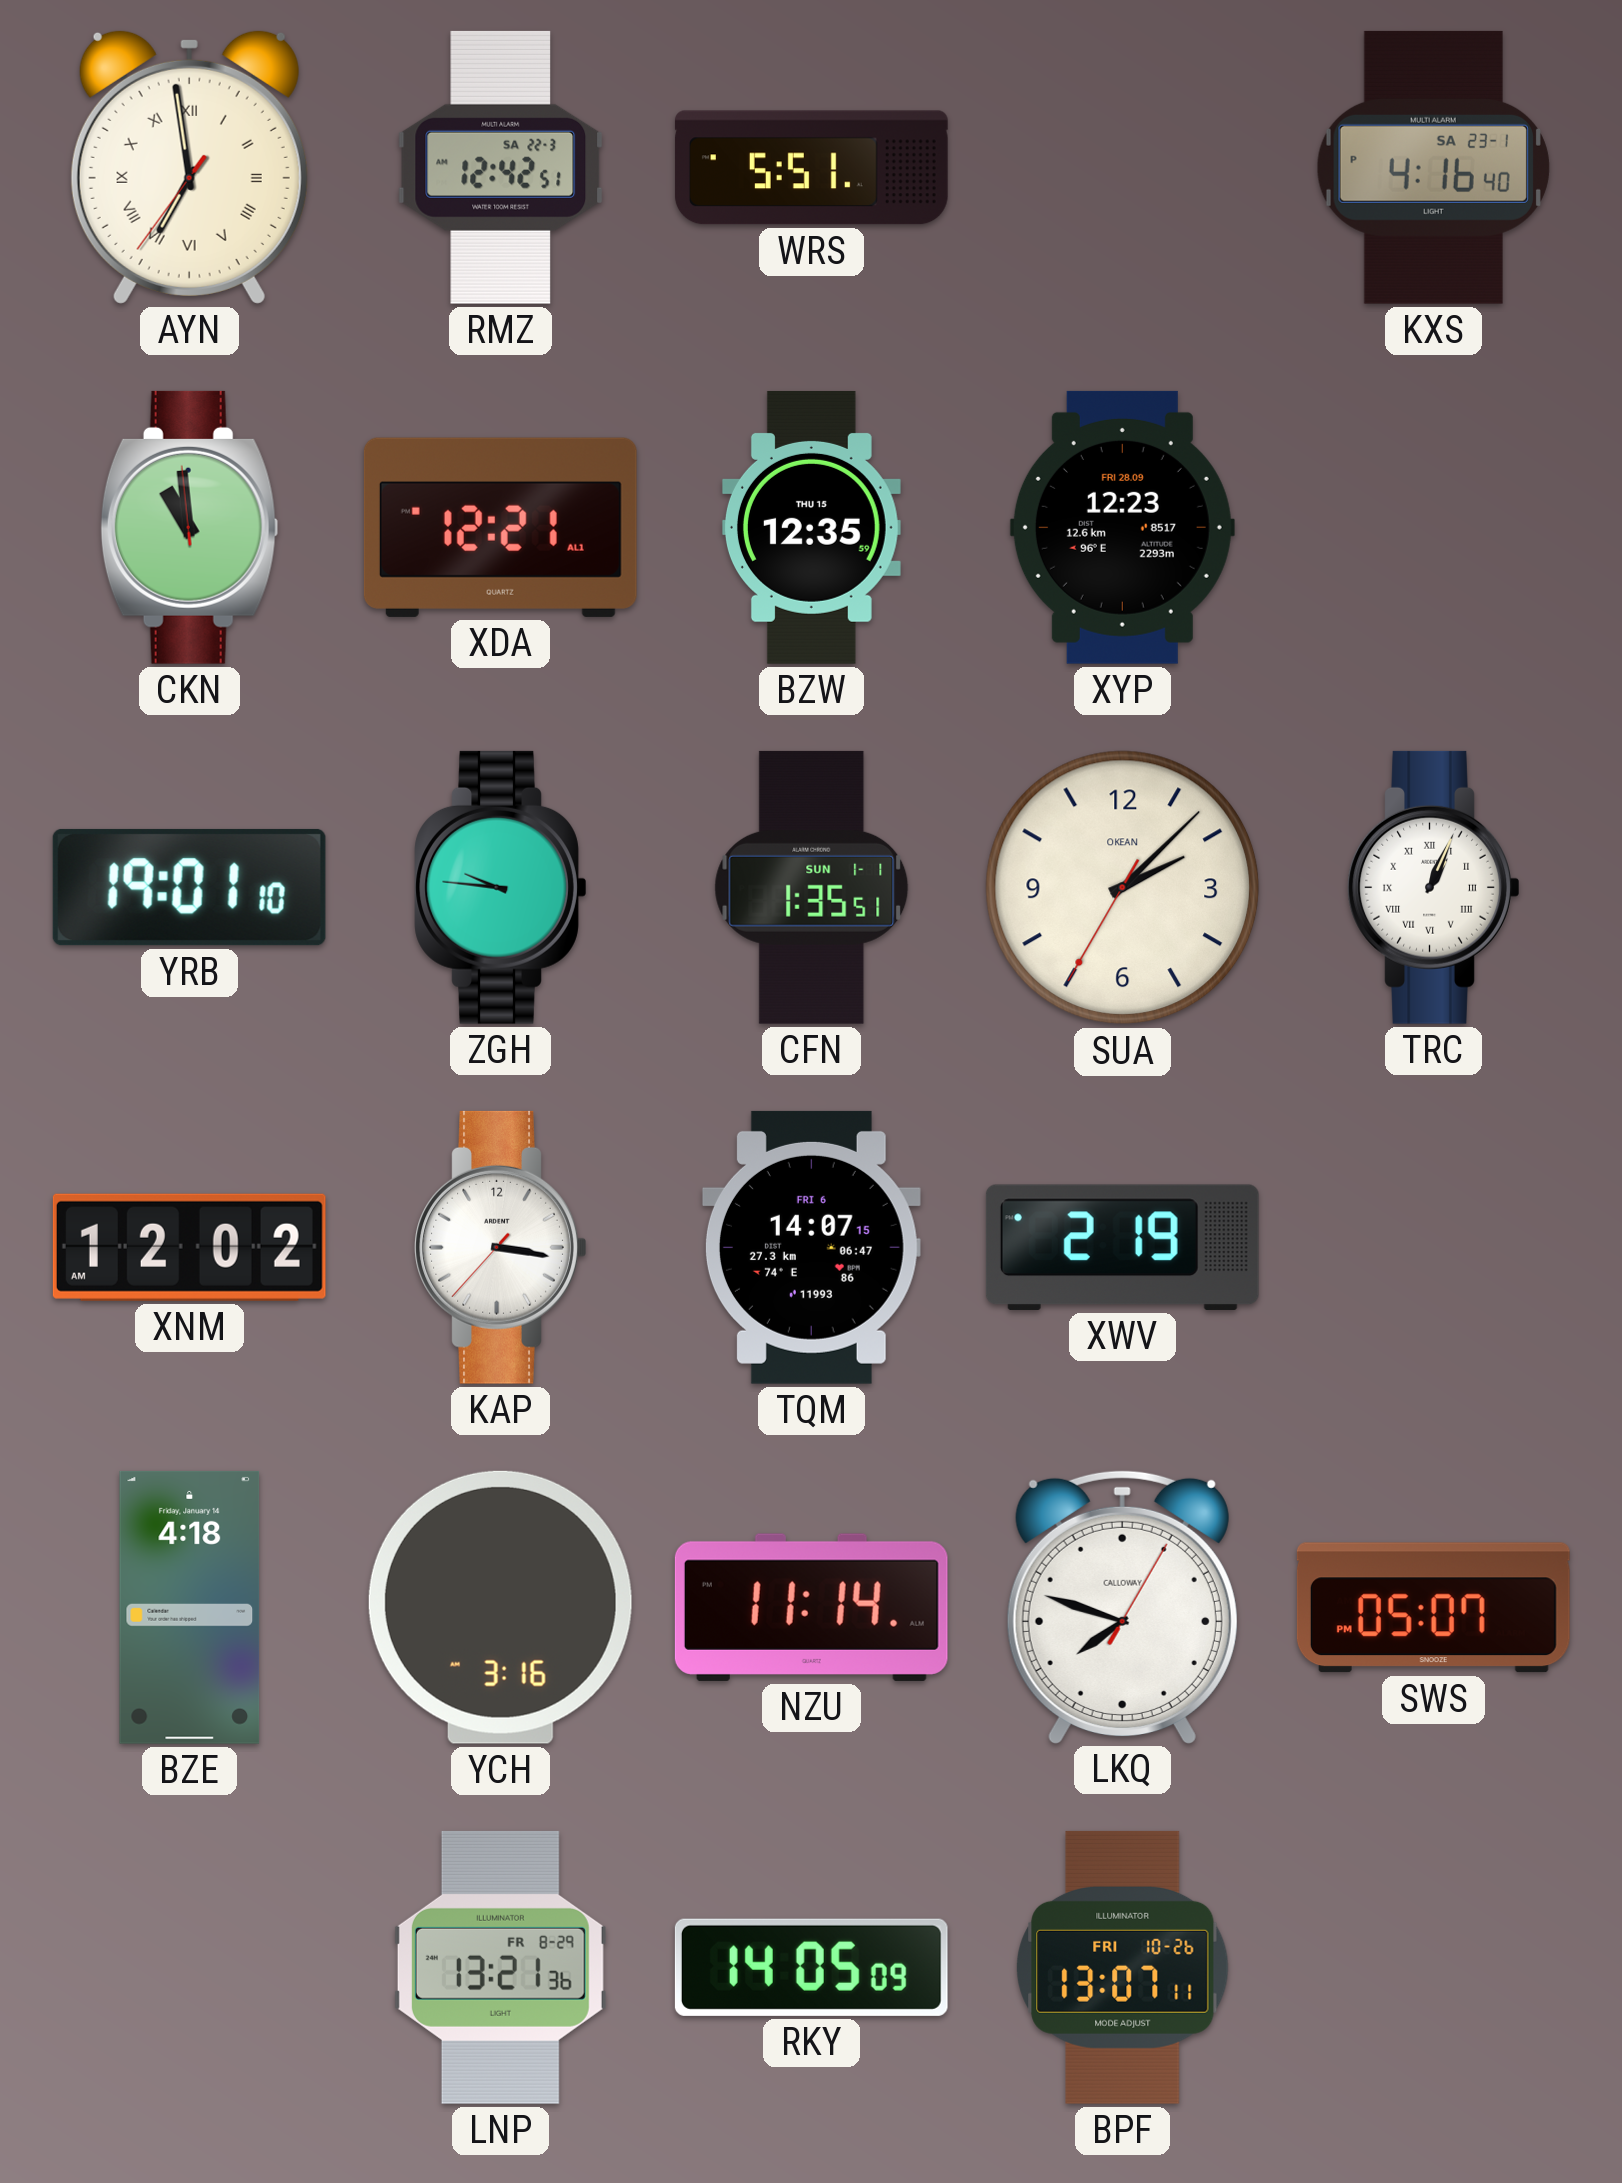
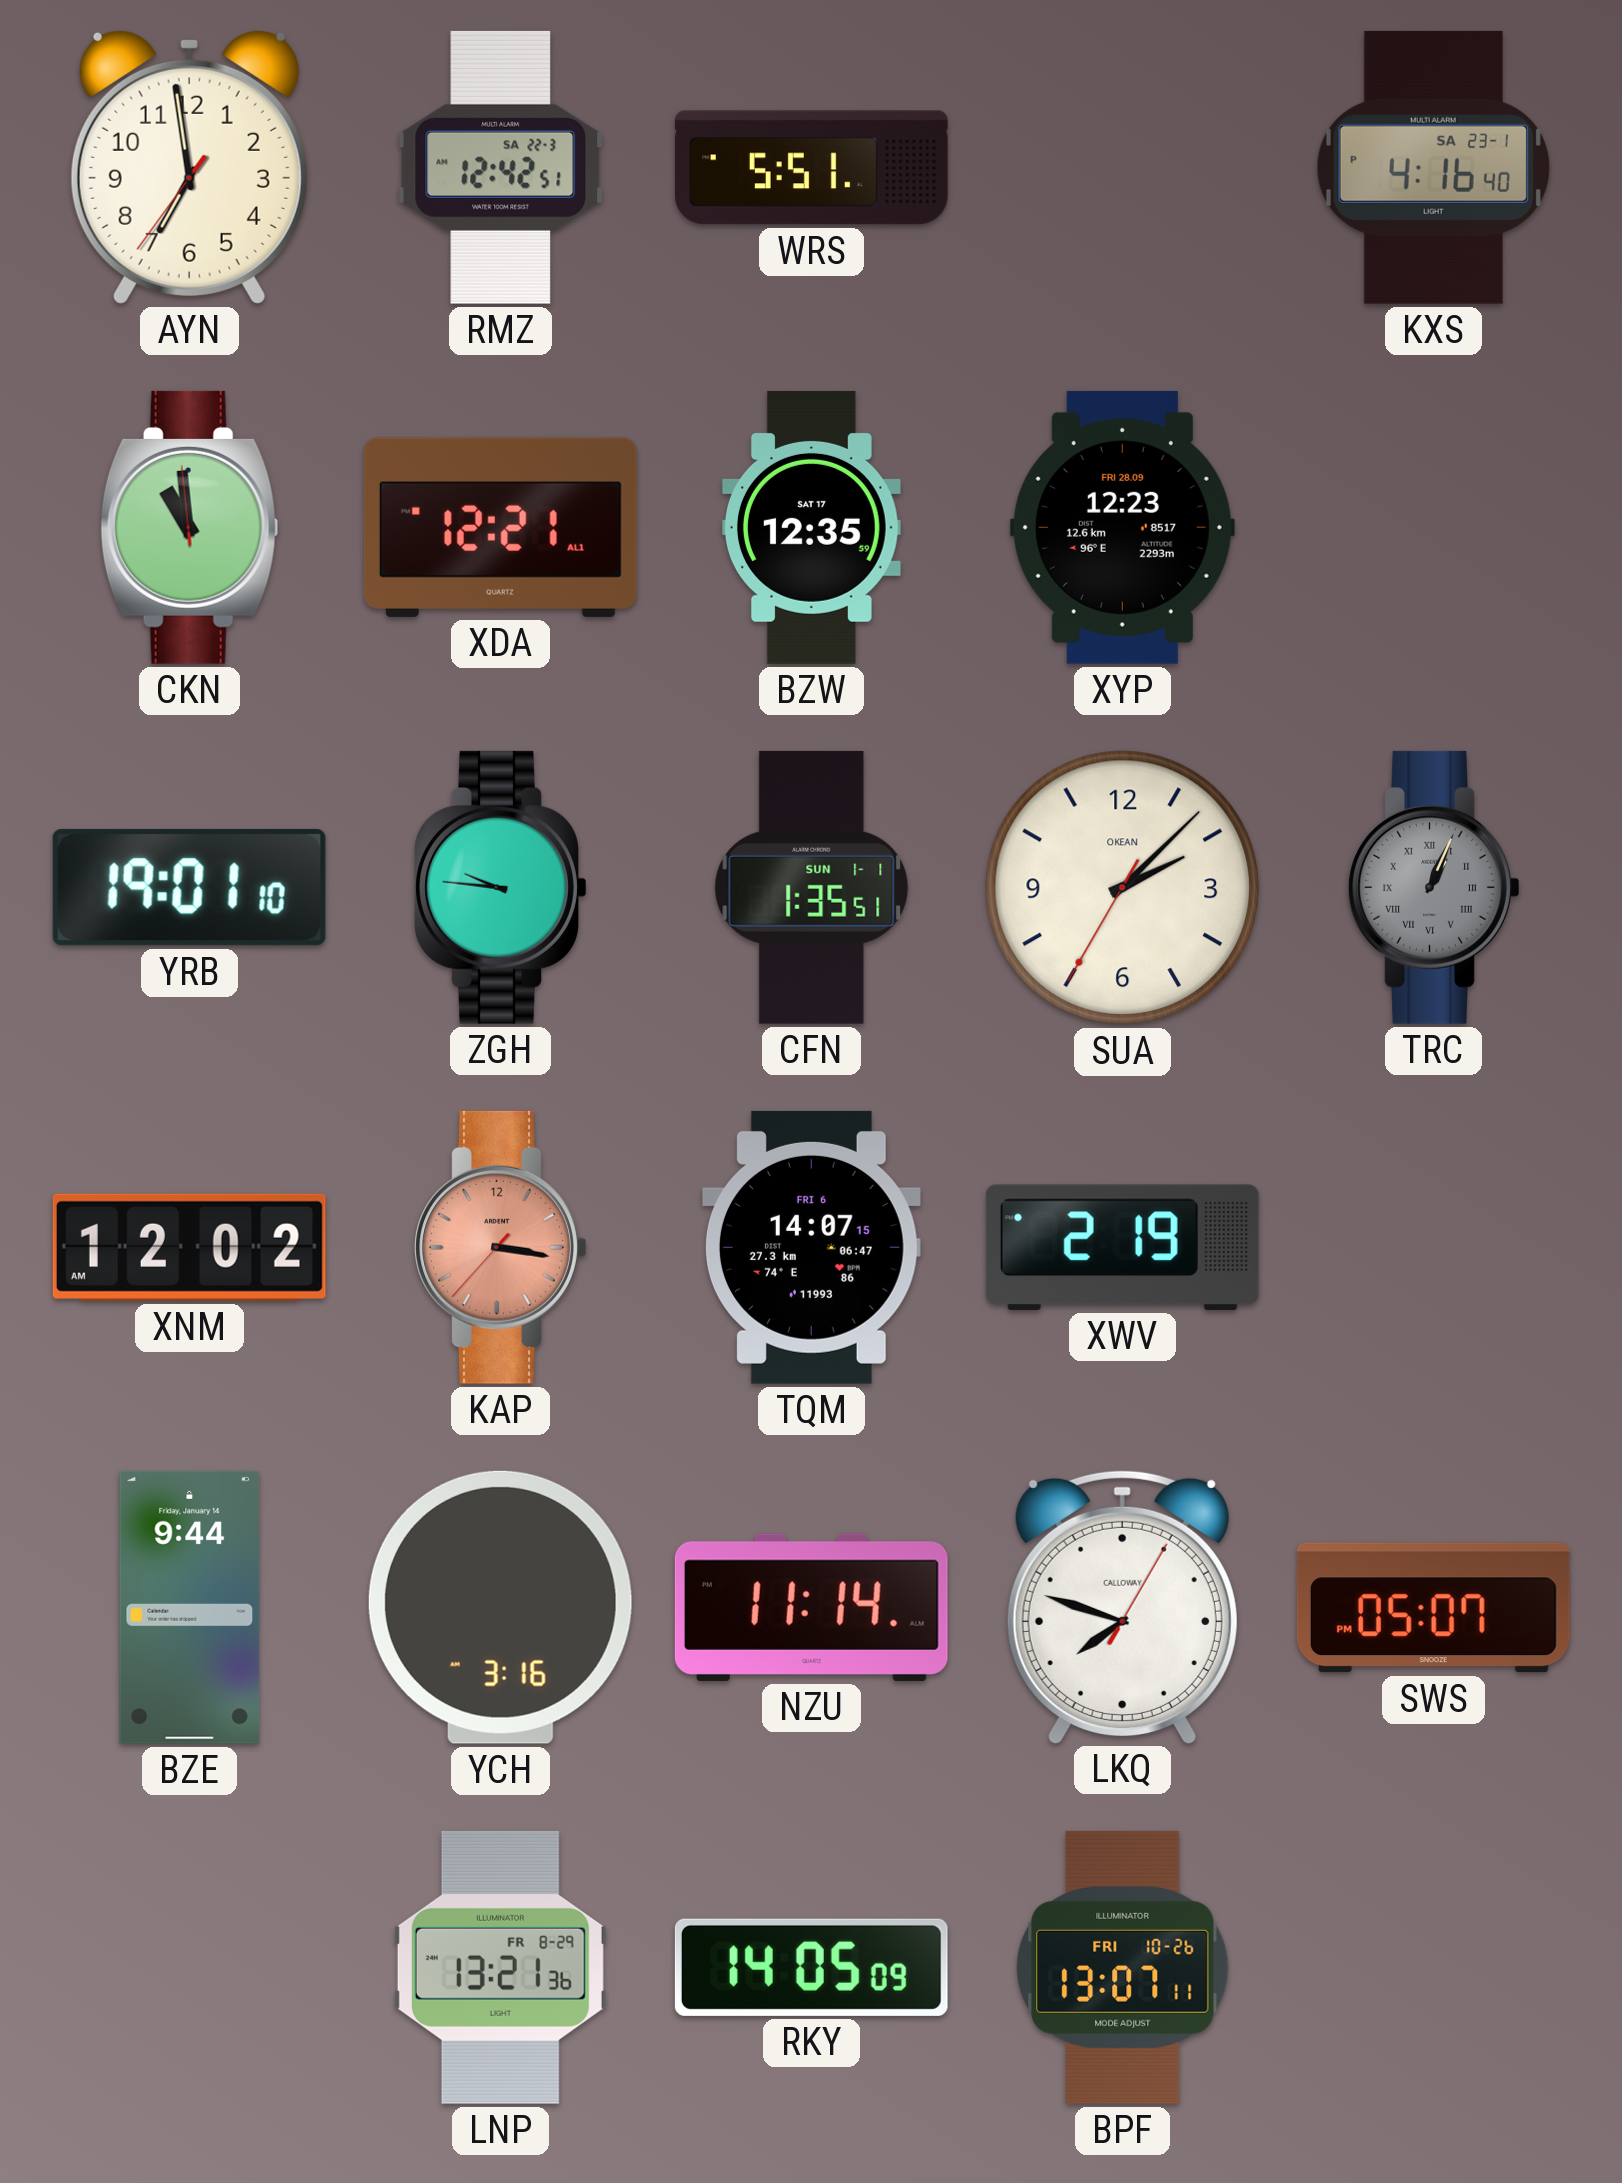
AYN numerals: Roman -> Arabic (189, 167)
BZW date: THU 15 -> SAT 17 (811, 527)
TRC dial: white -> grey (1434, 887)
KAP dial: white -> salmon (501, 1247)
BZE: 4:18 -> 9:44 (190, 1607)
